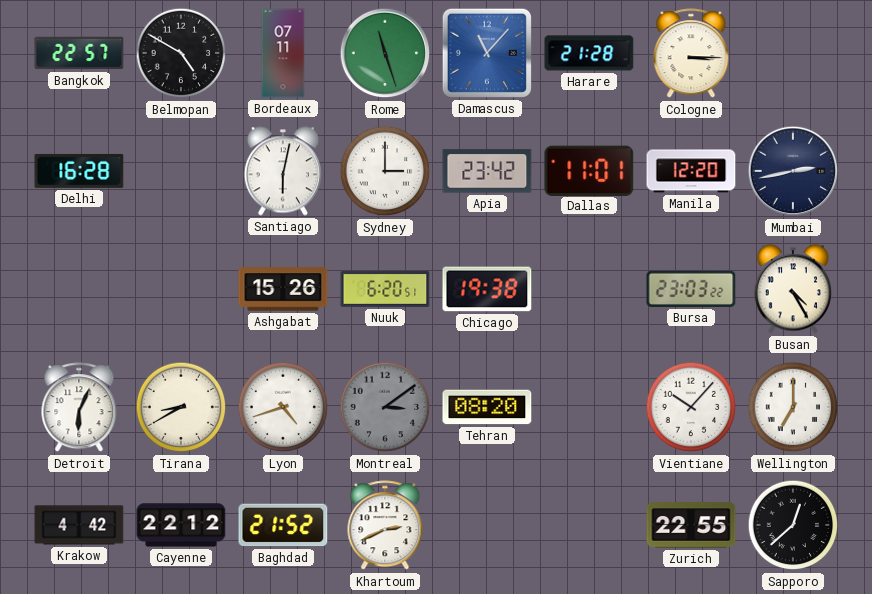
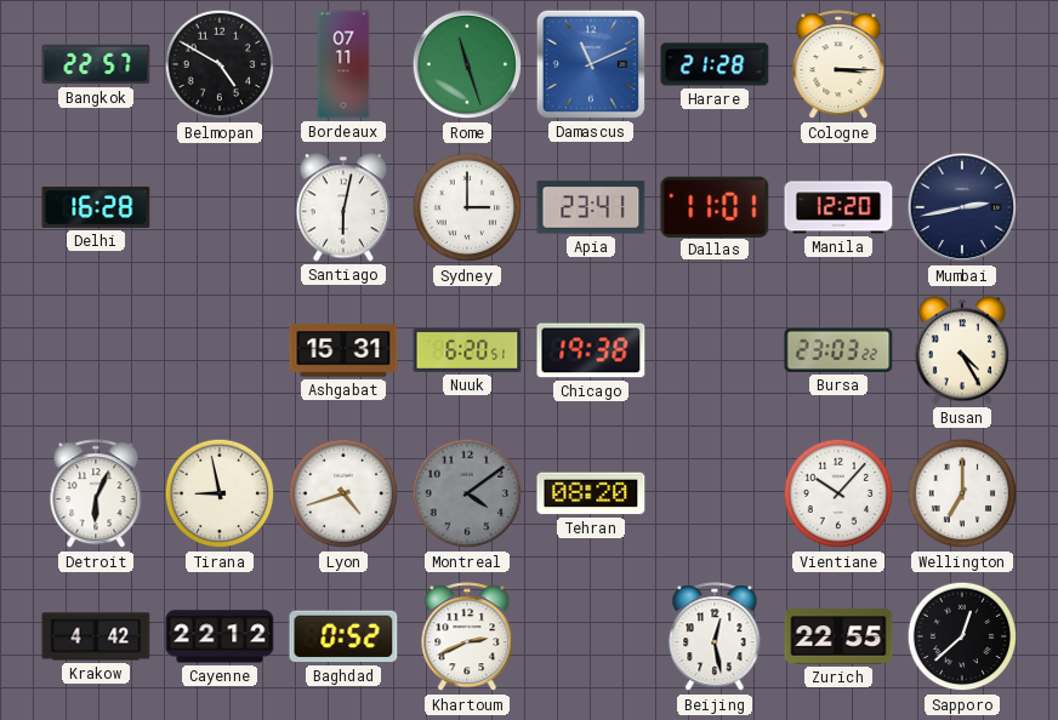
Damascus: 11:07 -> 11:11 (591, 64)
Apia: 23:42 -> 23:41 (591, 207)
Ashgabat: 15:26 -> 15:31 (343, 350)
Tirana: 8:40 -> 8:58 (220, 493)
Montreal: 3:09 -> 4:09 (467, 493)
Baghdad: 21:52 -> 0:52 (343, 636)
Beijing: none -> 12:28 (715, 638)
